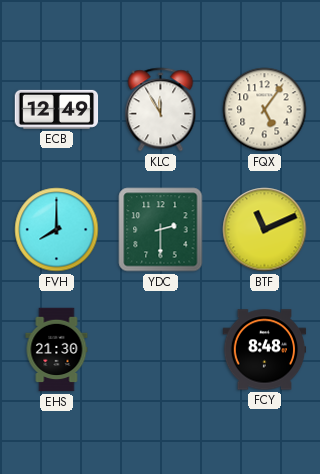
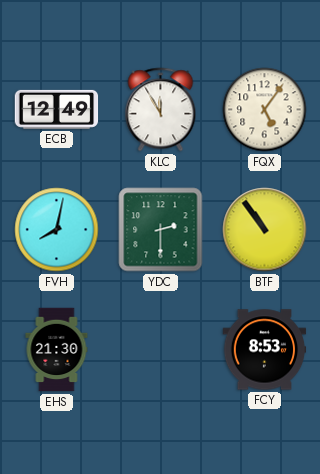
FVH: 8:00 -> 8:02 (57, 230)
BTF: 11:11 -> 10:54 (265, 230)
FCY: 8:48 -> 8:53 (265, 350)
